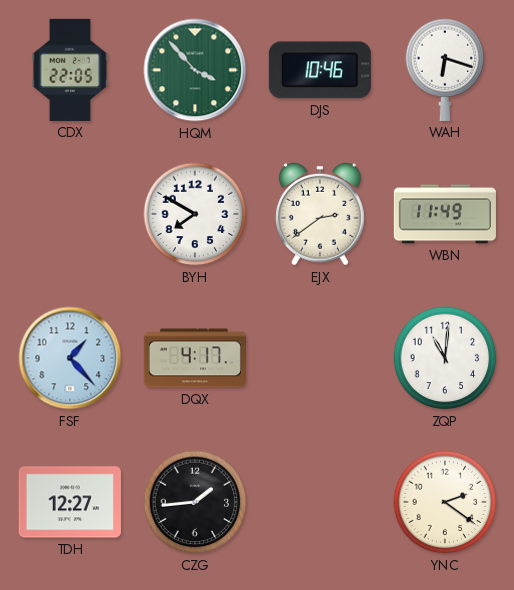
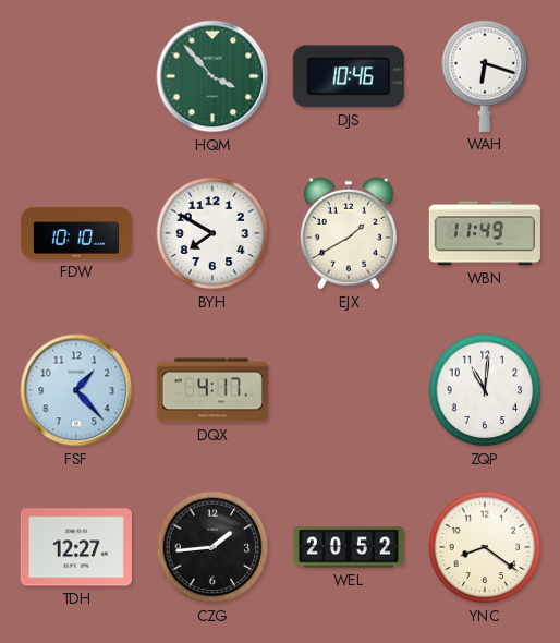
CDX: 22:05 -> none (70, 70)
FDW: none -> 10:10 (76, 233)
EJX: 2:39 -> 1:40 (349, 233)
WEL: none -> 20:52 (349, 547)
YNC: 2:21 -> 8:21 (485, 547)
